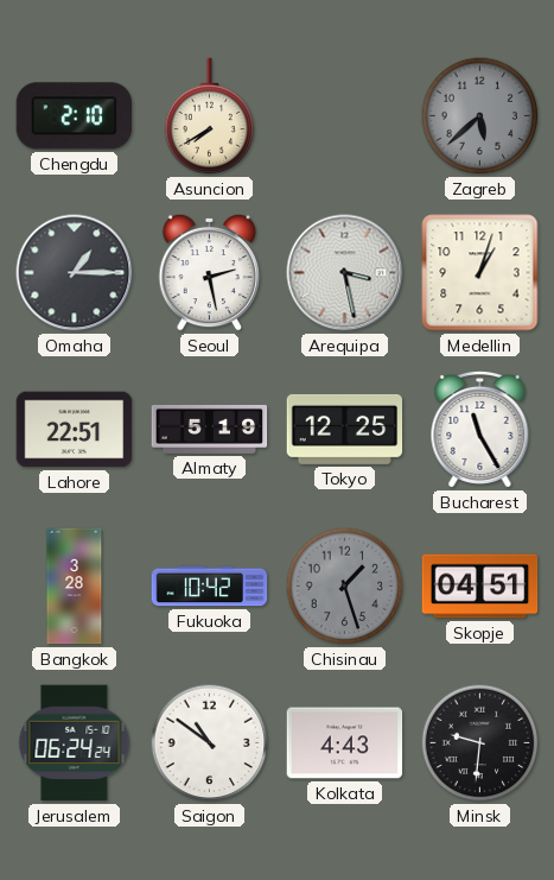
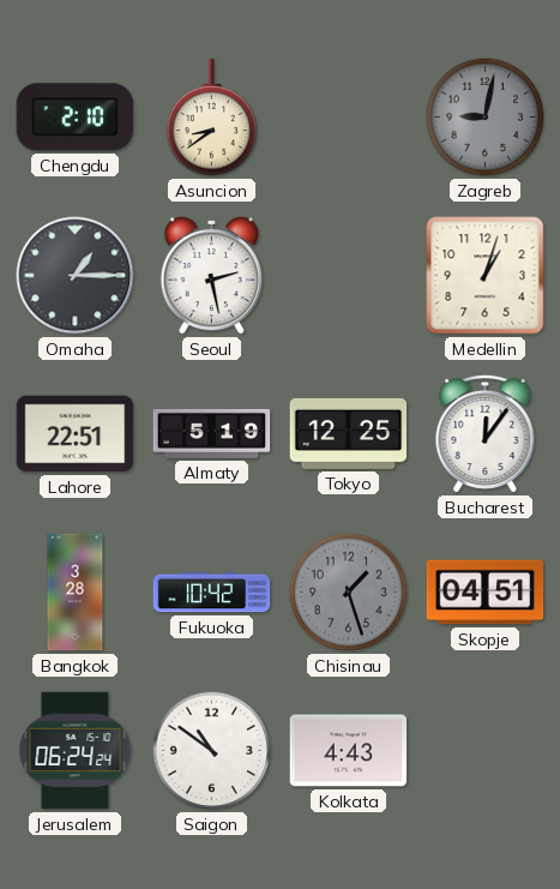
Asuncion: 7:40 -> 8:39 (212, 118)
Zagreb: 5:38 -> 9:02 (486, 118)
Arequipa: 3:28 -> none (345, 273)
Bucharest: 11:25 -> 12:06 (486, 433)
Minsk: 9:31 -> none (480, 743)
